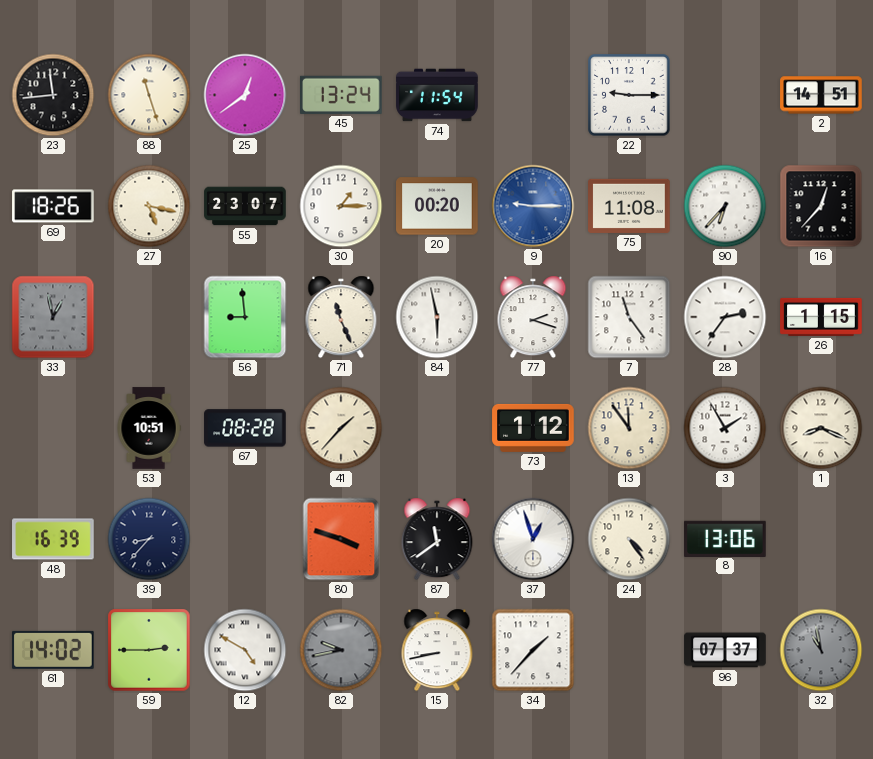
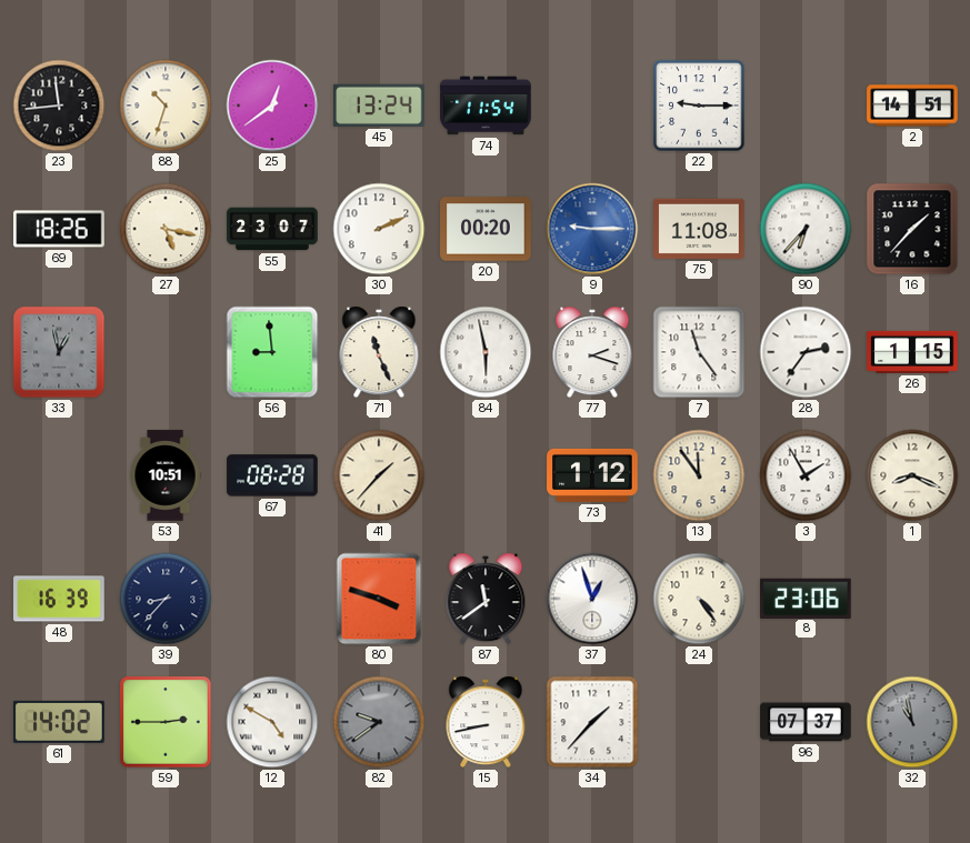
88: 11:27 -> 10:33 (166, 106)
30: 1:15 -> 2:11 (379, 229)
16: 12:37 -> 1:37 (912, 229)
8: 13:06 -> 23:06 (806, 598)
82: 9:43 -> 9:39 (379, 722)
